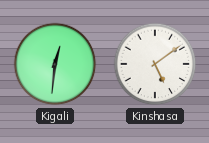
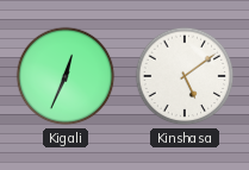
Kigali: 12:31 -> 12:34 (66, 76)
